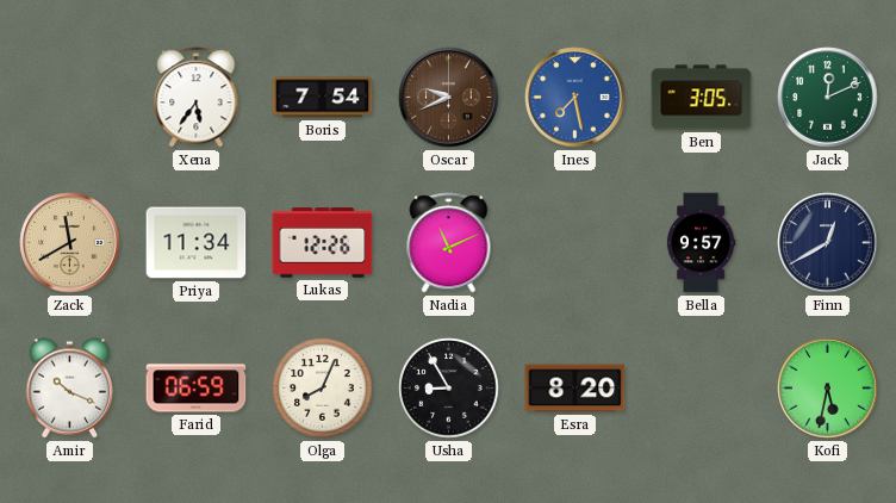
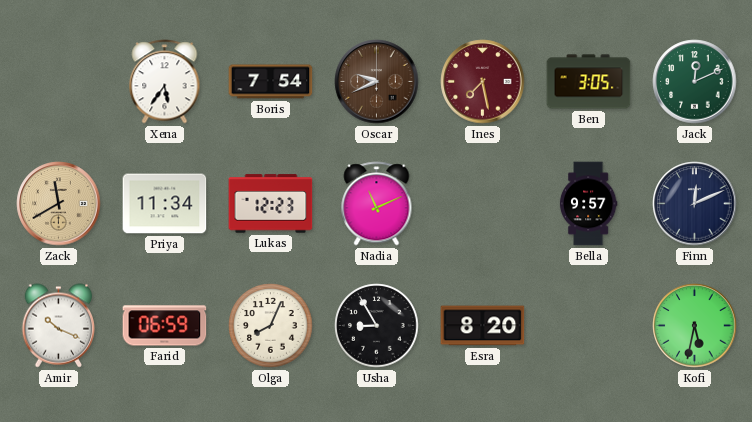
Ines dial: blue -> burgundy (483, 82)
Lukas: 12:26 -> 12:23 (271, 204)
Finn: 12:40 -> 12:11 (695, 204)
